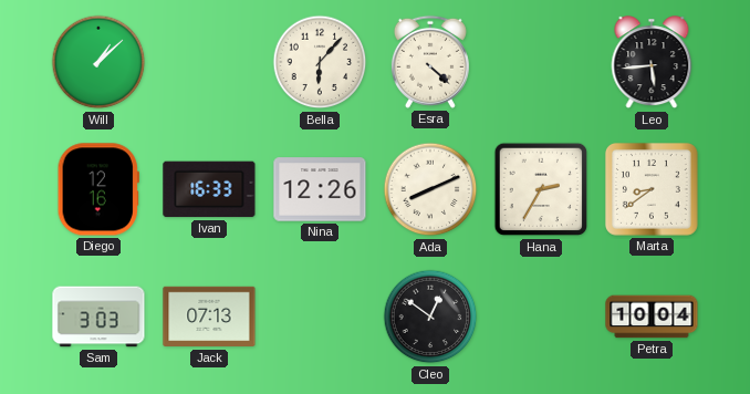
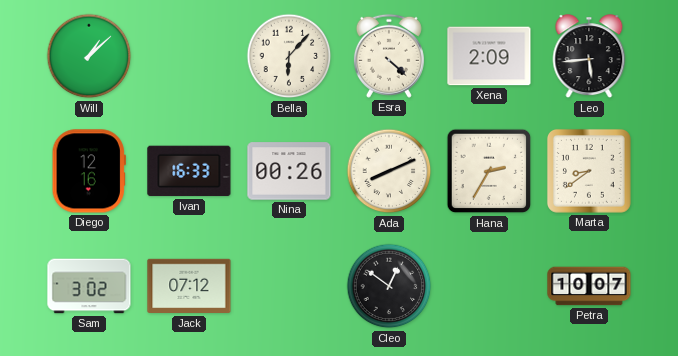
Xena: none -> 2:09 (489, 56)
Nina: 12:26 -> 00:26 (289, 171)
Sam: 3:03 -> 3:02 (89, 286)
Jack: 07:13 -> 07:12 (189, 286)
Petra: 10:04 -> 10:07 (589, 286)
